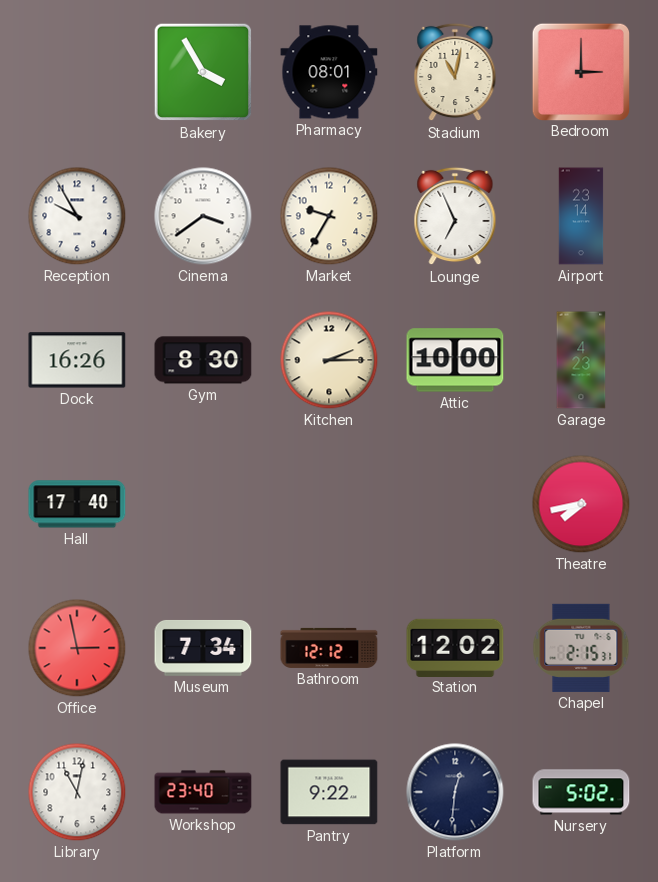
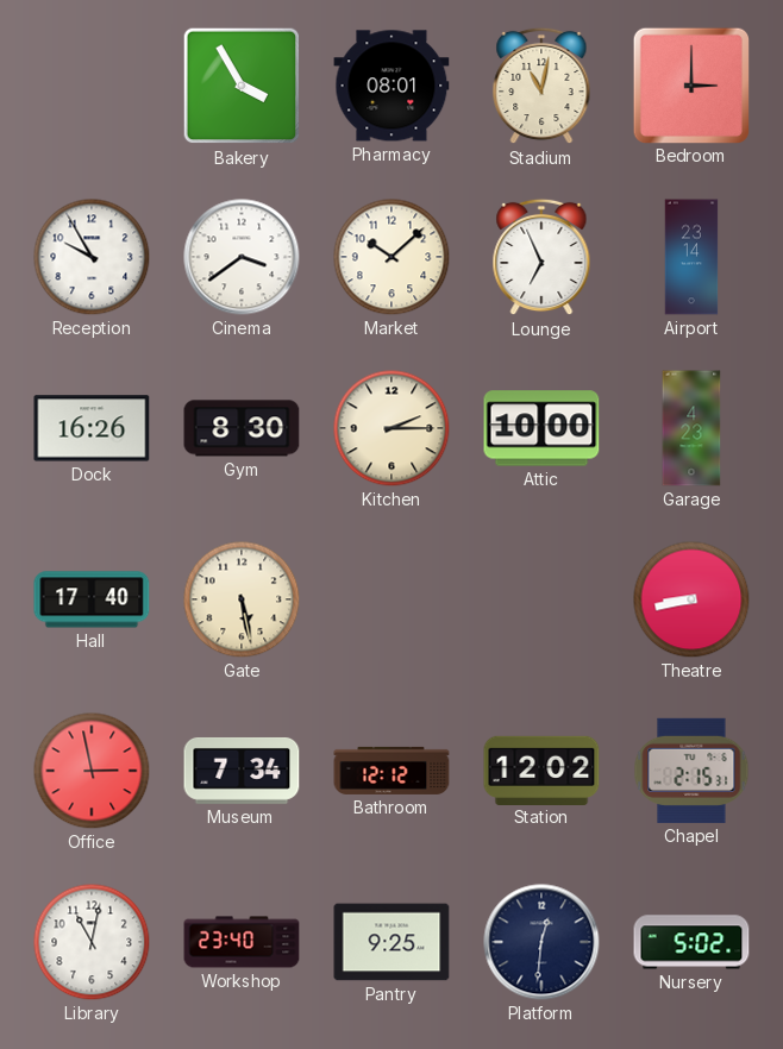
Market: 9:35 -> 10:08 (391, 257)
Gate: none -> 5:28 (242, 599)
Theatre: 7:43 -> 8:43 (691, 599)
Pantry: 9:22 -> 9:25 (391, 942)
